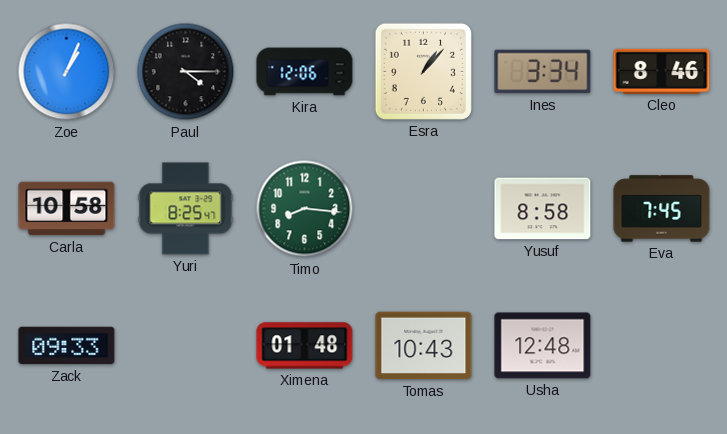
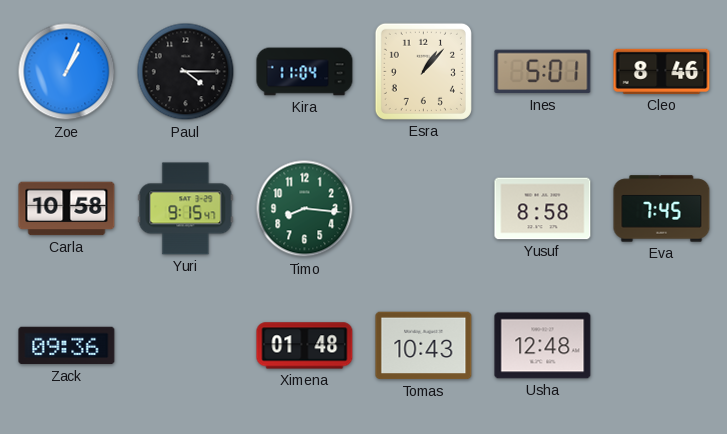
Kira: 12:06 -> 11:04 (305, 72)
Ines: 3:34 -> 5:01 (543, 72)
Yuri: 8:25 -> 9:15 (186, 209)
Zack: 09:33 -> 09:36 (67, 346)
